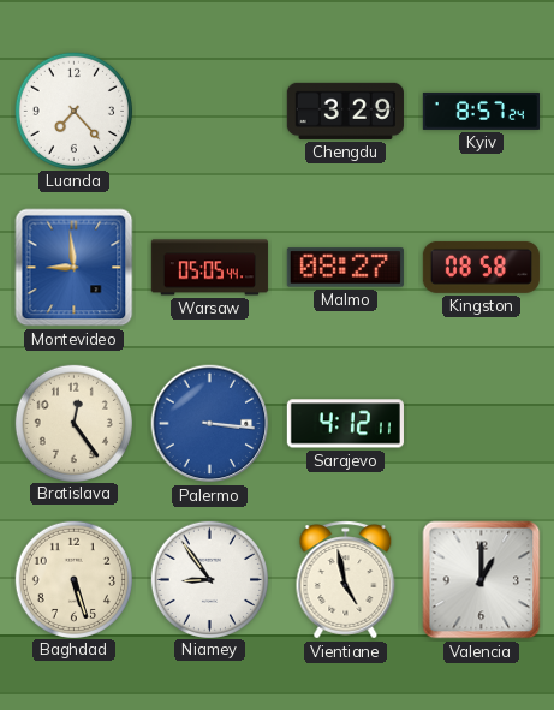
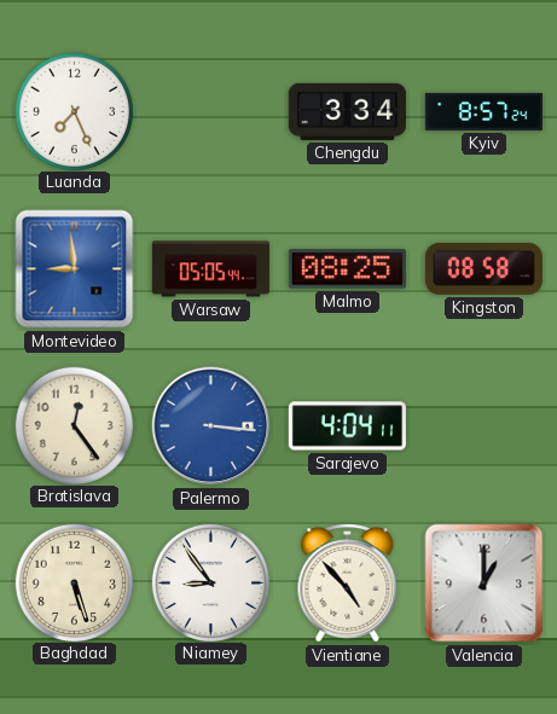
Luanda: 7:23 -> 7:26 (74, 111)
Chengdu: 3:29 -> 3:34 (347, 111)
Malmo: 08:27 -> 08:25 (347, 269)
Sarajevo: 4:12 -> 4:04 (347, 426)
Vientiane: 4:58 -> 4:53 (348, 584)
